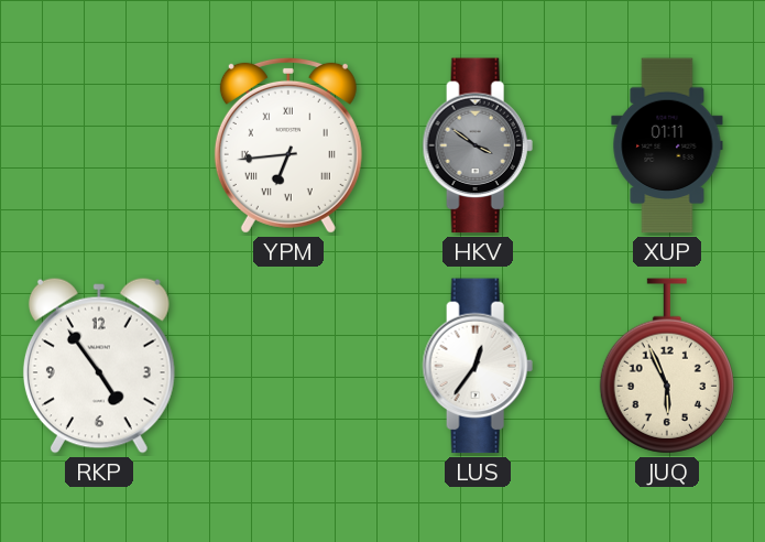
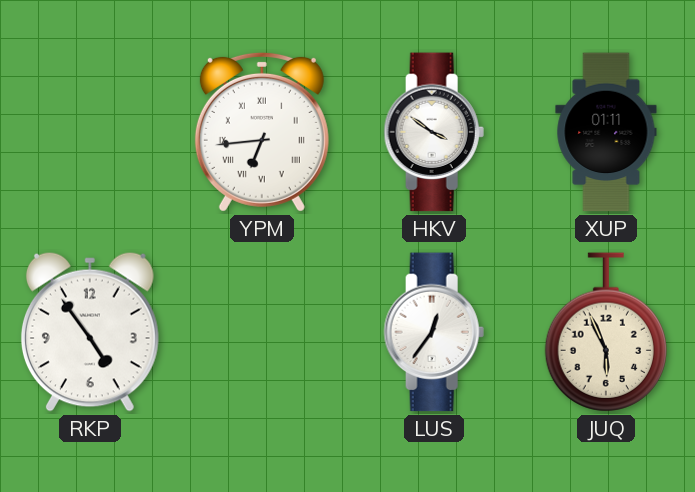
HKV dial: grey -> white (434, 132)
